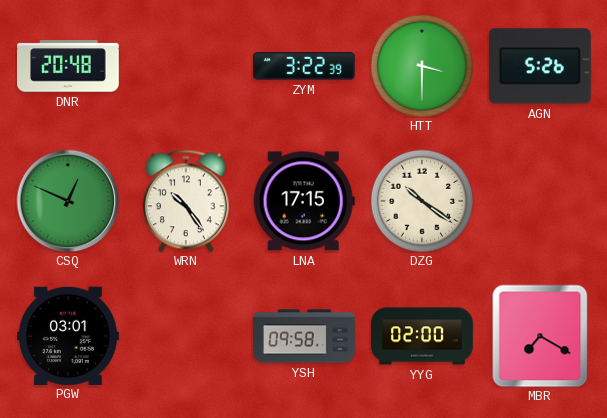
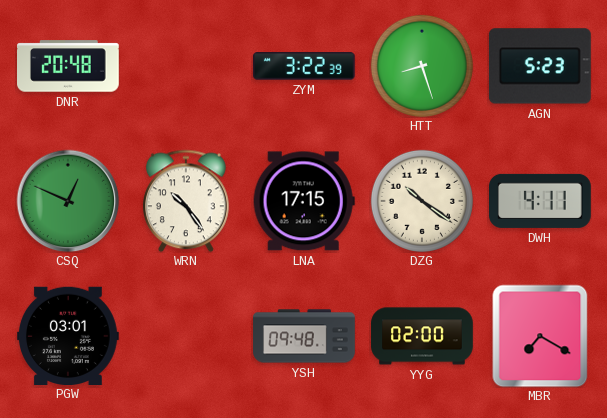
HTT: 3:30 -> 8:27 (422, 66)
AGN: 5:26 -> 5:23 (540, 66)
DWH: none -> 4:11 (541, 201)
YSH: 09:58 -> 09:48 (304, 336)
